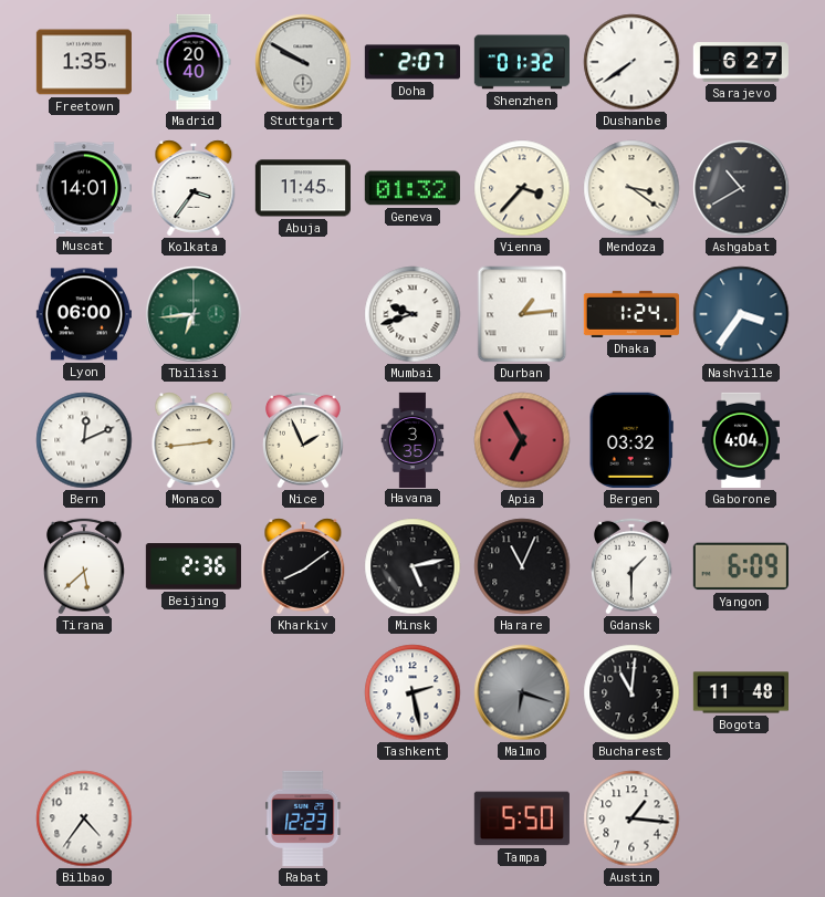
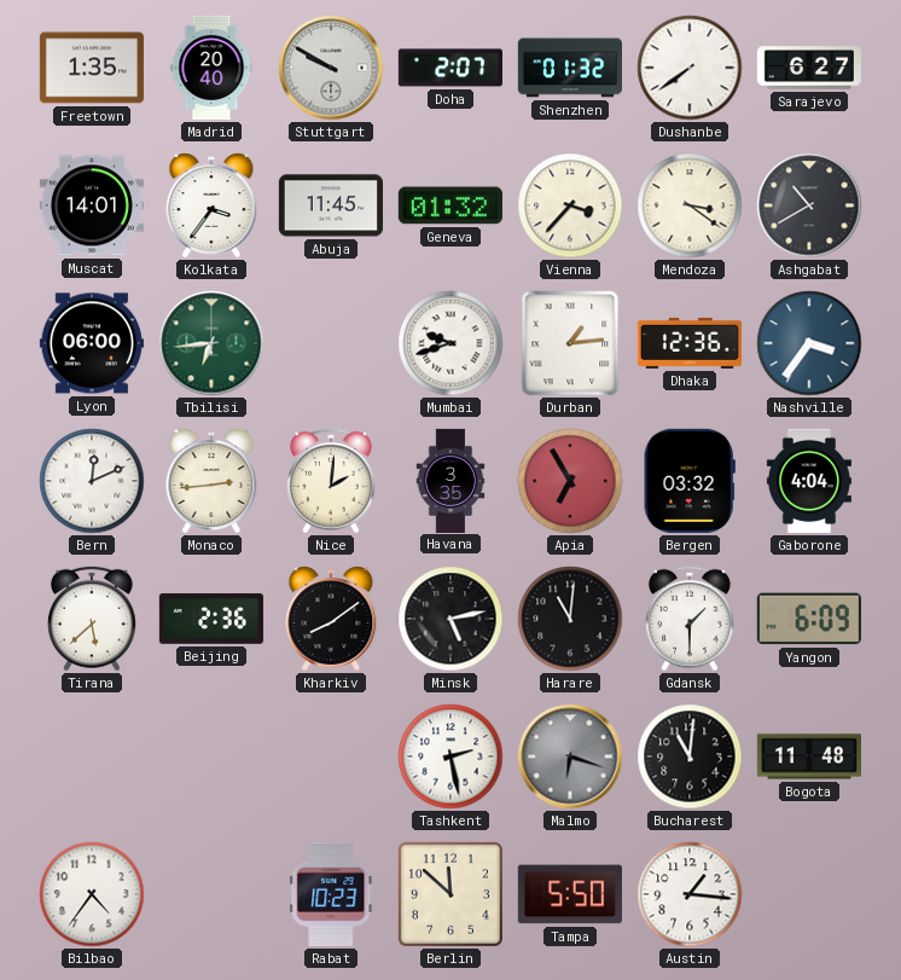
Dhaka: 1:24 -> 12:36 (690, 343)
Nice: 1:56 -> 2:01 (332, 481)
Harare: 11:04 -> 11:01 (570, 619)
Rabat: 12:23 -> 10:23 (331, 894)
Berlin: none -> 11:52 (450, 894)
